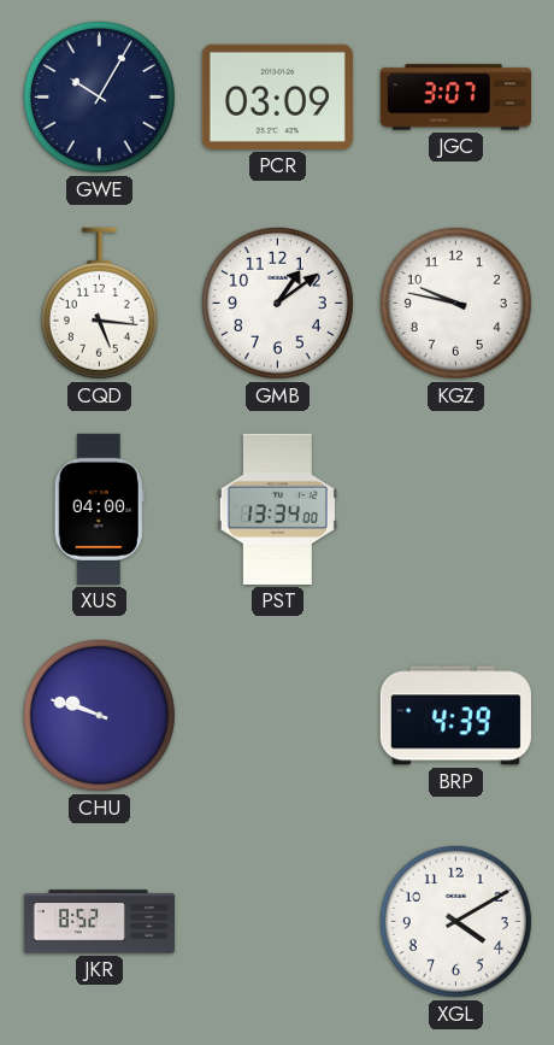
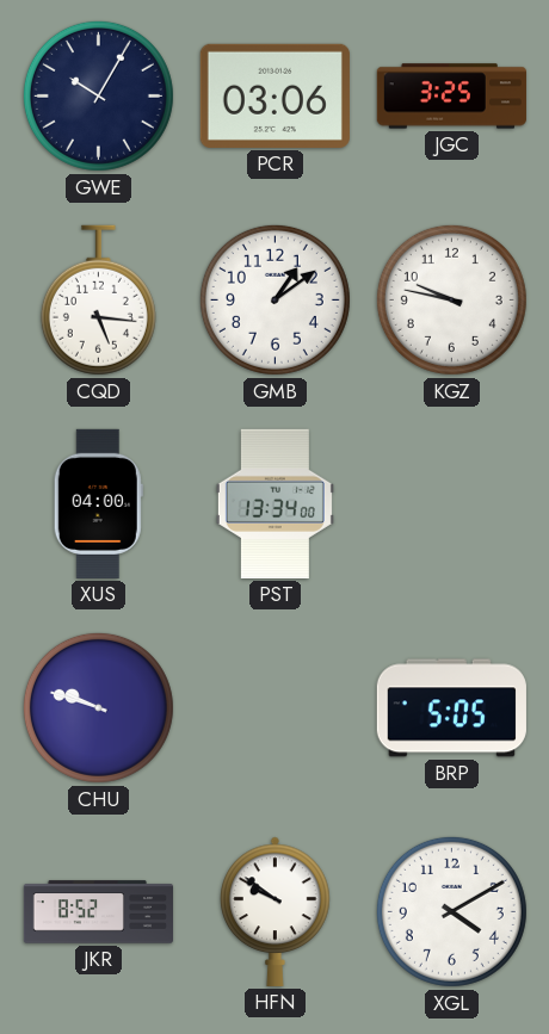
PCR: 03:09 -> 03:06 (274, 95)
JGC: 3:07 -> 3:25 (451, 97)
BRP: 4:39 -> 5:05 (451, 708)
HFN: none -> 9:51 (276, 911)
